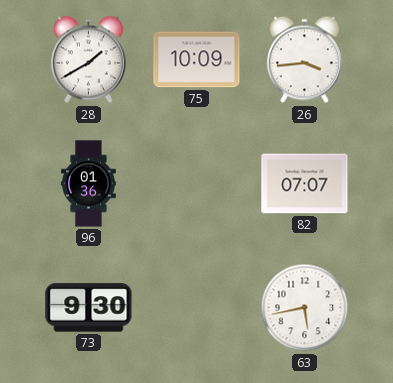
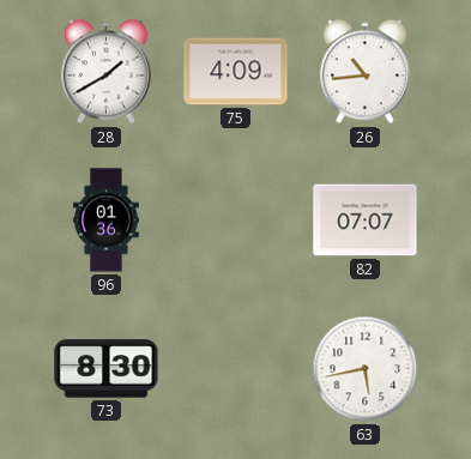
75: 10:09 -> 4:09 (236, 72)
26: 3:44 -> 10:44 (364, 72)
73: 9:30 -> 8:30 (107, 369)
